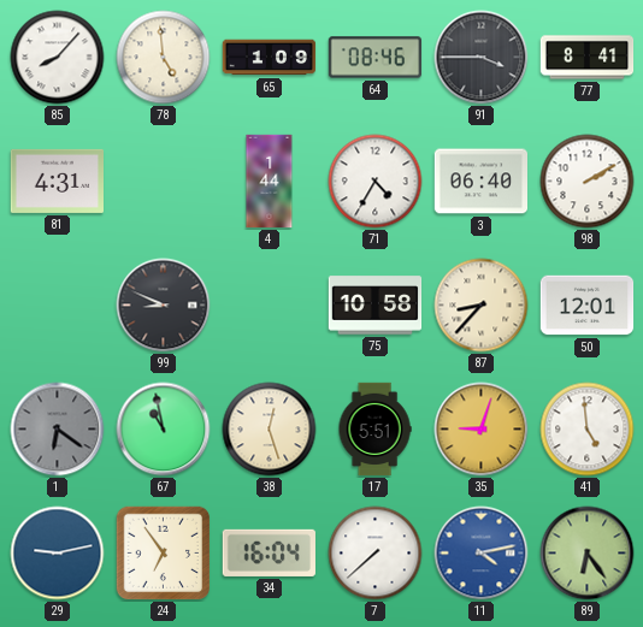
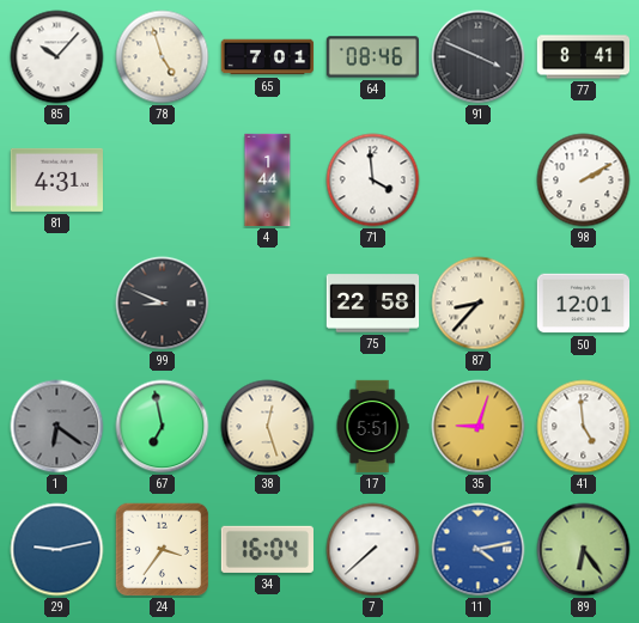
85: 8:07 -> 10:07 (57, 57)
78: 4:59 -> 4:57 (163, 57)
65: 1:09 -> 7:01 (268, 57)
91: 3:45 -> 3:49 (479, 57)
71: 4:35 -> 3:59 (373, 181)
3: 06:40 -> none (480, 182)
75: 10:58 -> 22:58 (373, 304)
67: 10:58 -> 6:58 (163, 427)
24: 6:54 -> 3:36 (163, 550)
